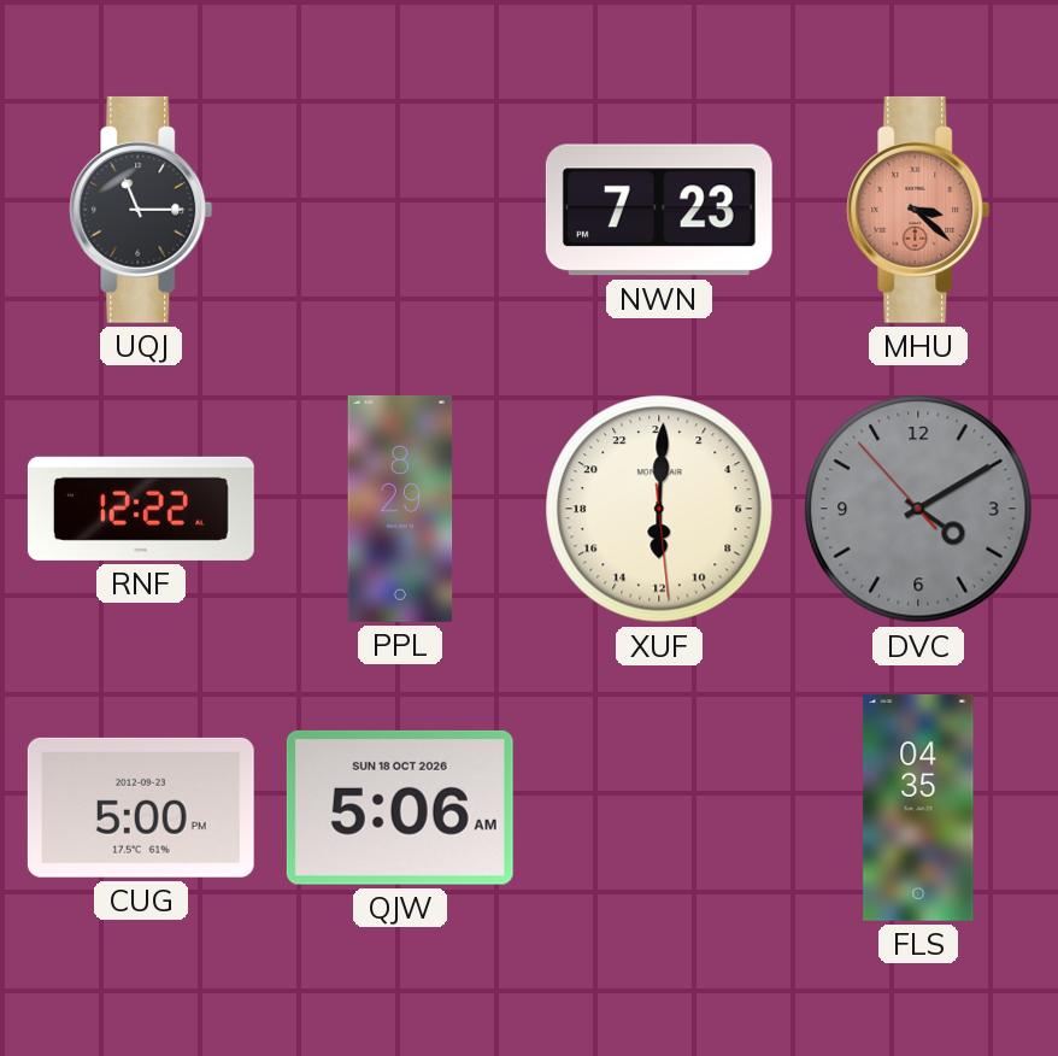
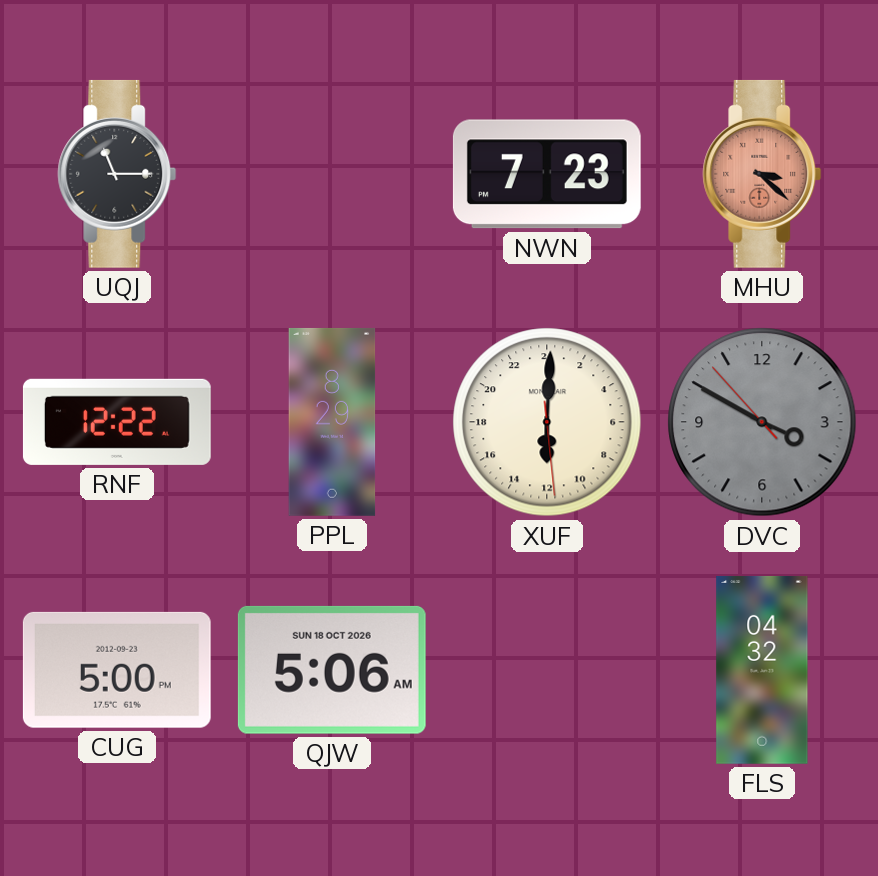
DVC: 4:09 -> 3:49 (762, 422)
FLS: 04:35 -> 04:32 (762, 670)
